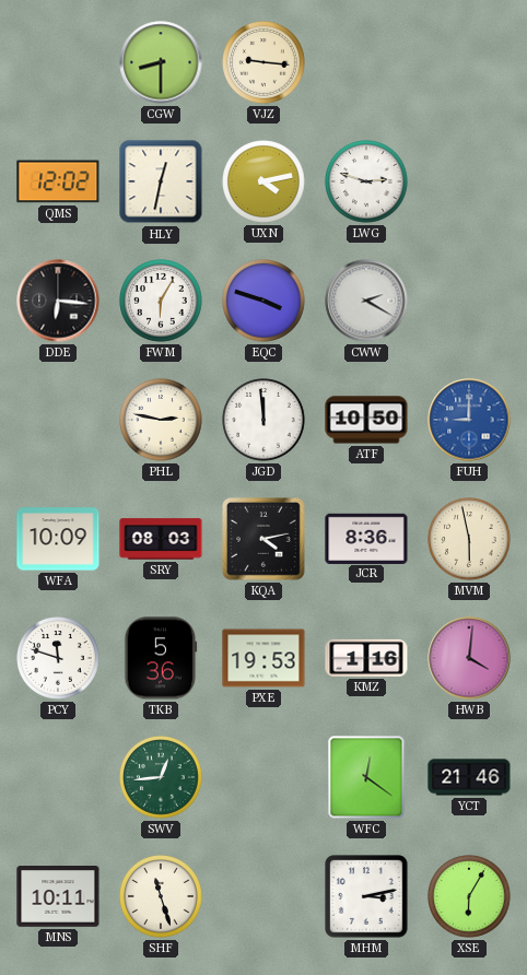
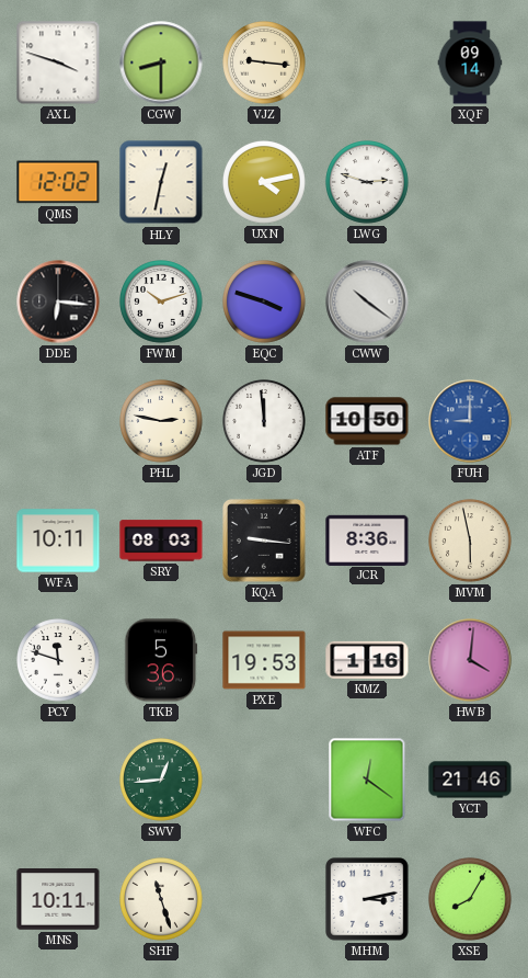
AXL: none -> 3:48 (58, 62)
XQF: none -> 09:14 (470, 62)
FWM: 6:05 -> 10:12 (161, 302)
CWW: 2:20 -> 10:21 (367, 302)
WFA: 10:09 -> 10:11 (58, 541)
KQA: 4:13 -> 9:16 (265, 542)
XSE: 6:05 -> 8:05 (470, 899)
